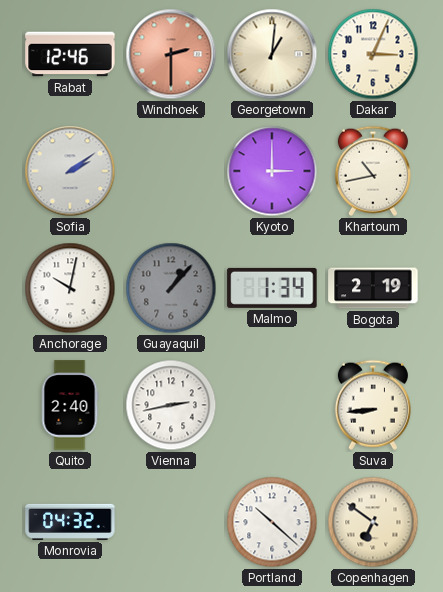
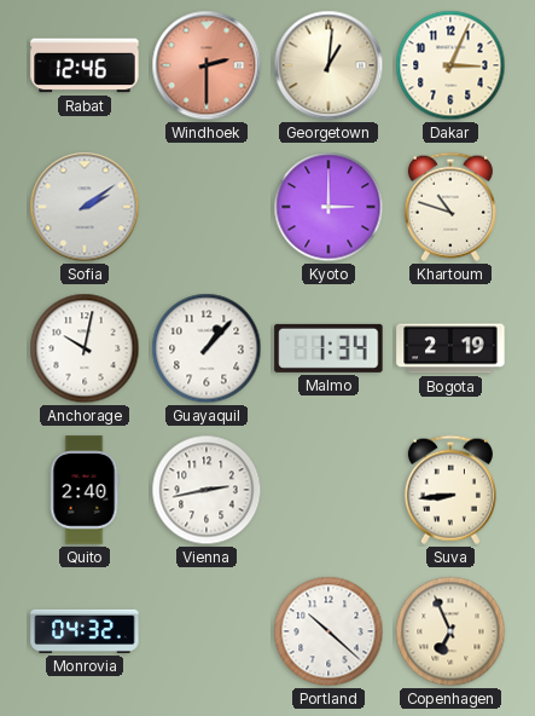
Khartoum: 10:43 -> 10:48 (450, 207)
Guayaquil dial: grey -> white (207, 348)
Copenhagen: 6:51 -> 6:56 (450, 631)
